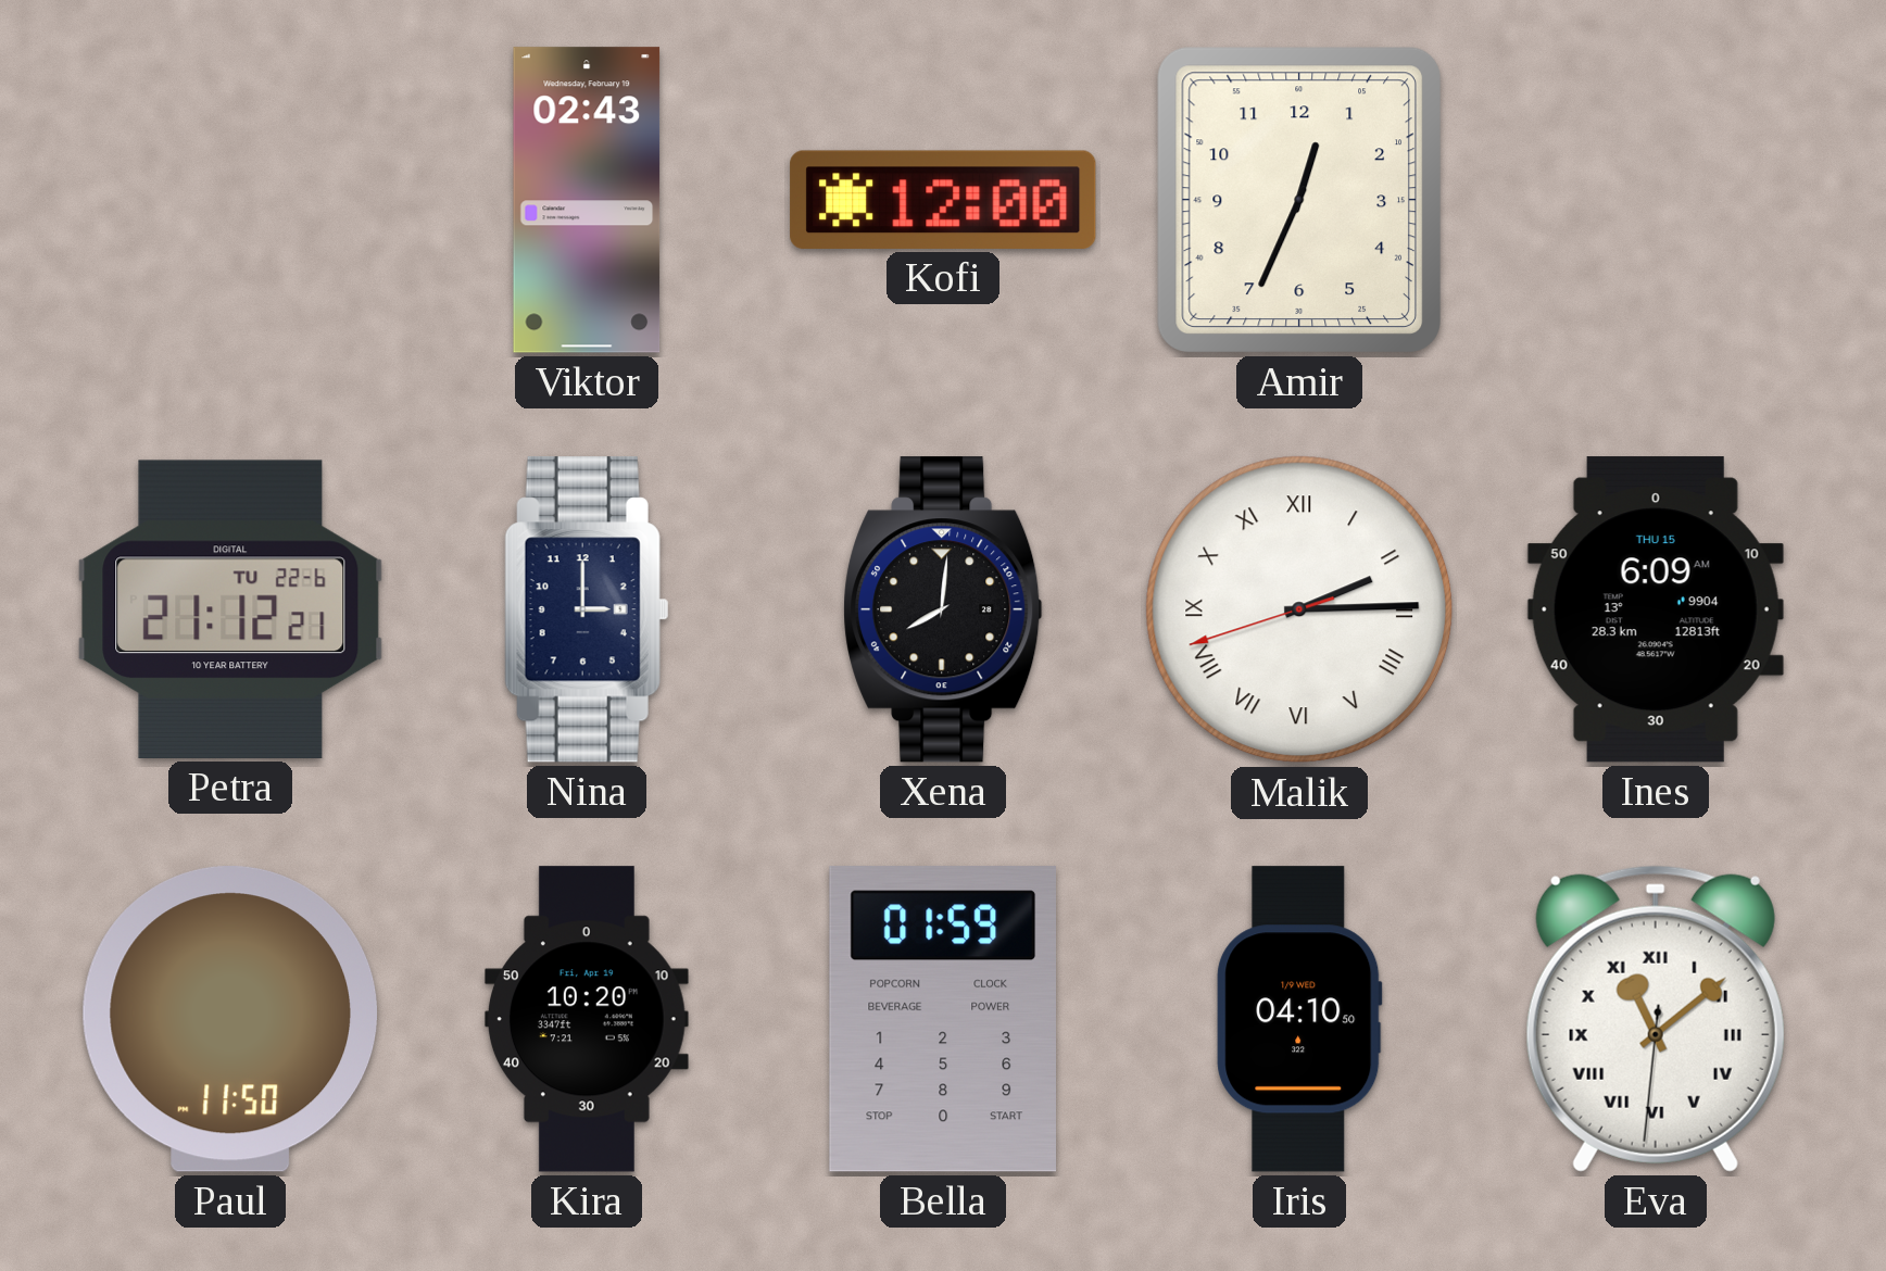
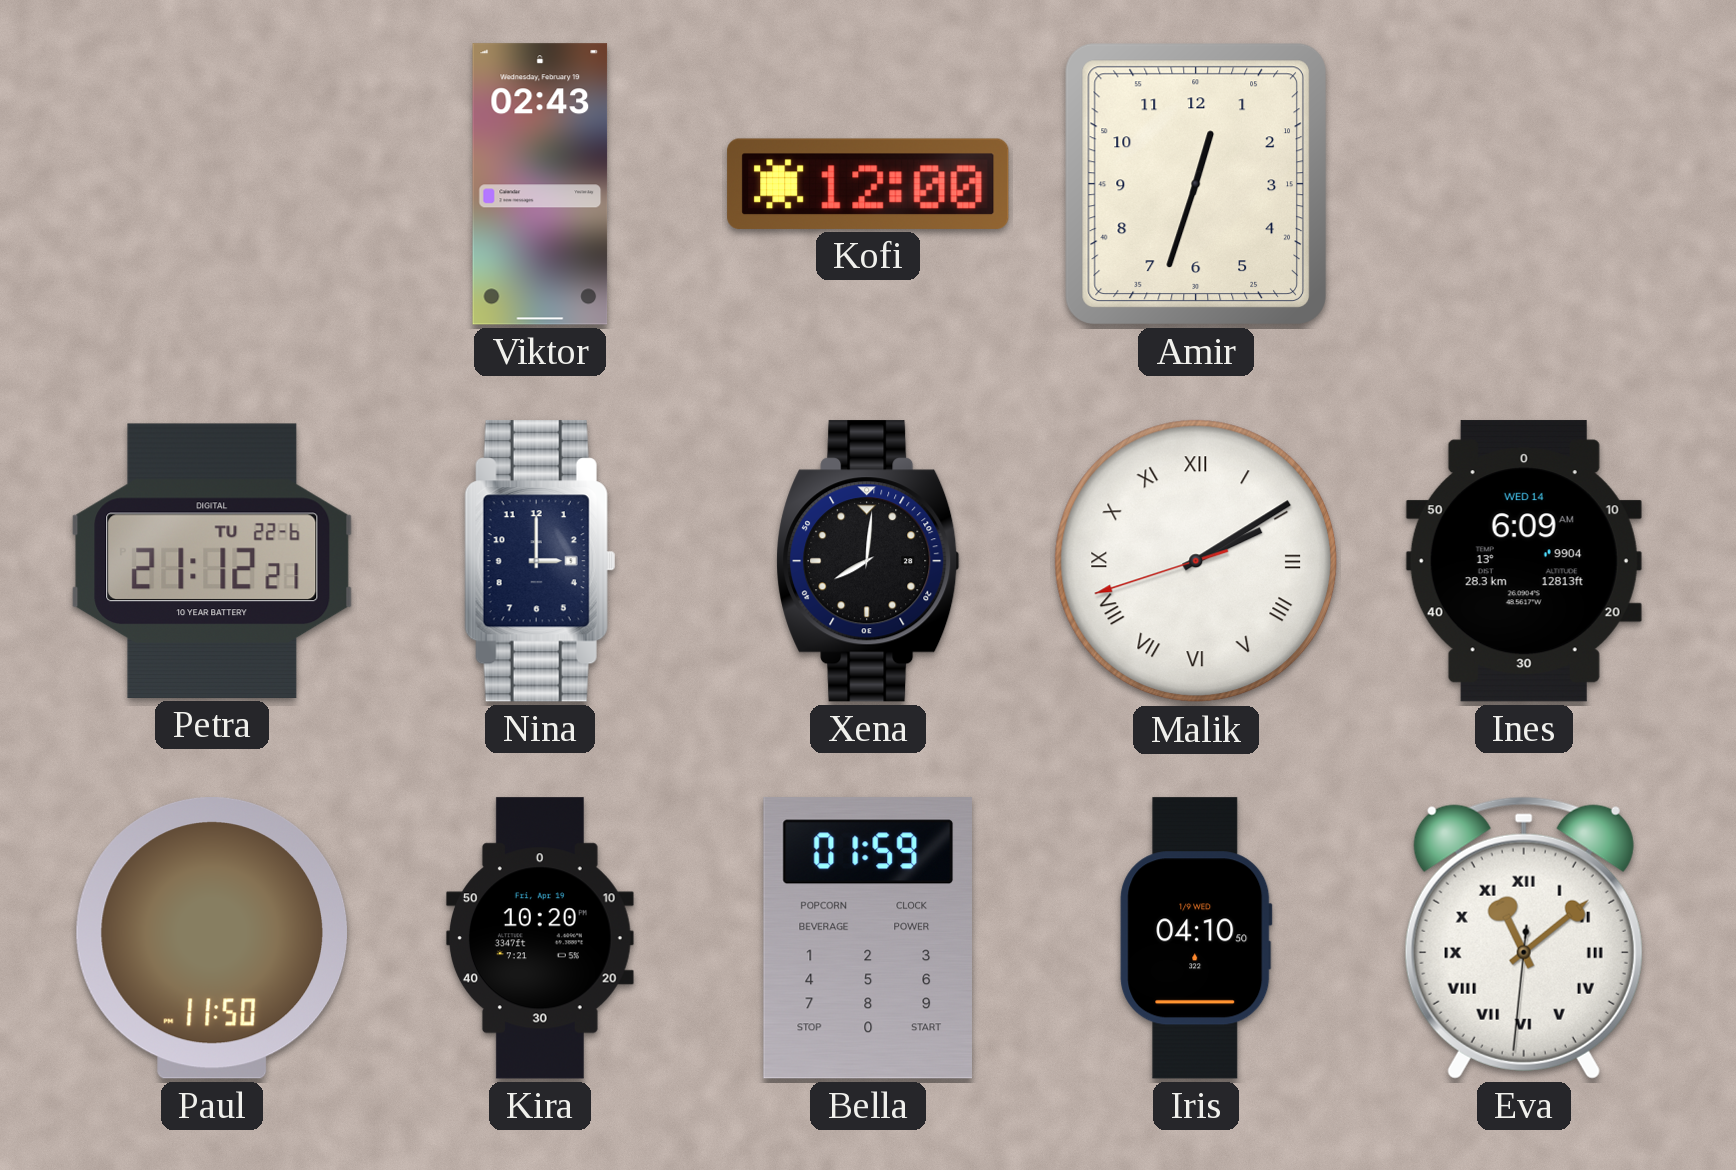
Amir: 12:34 -> 12:33 (1196, 184)
Malik: 2:14 -> 2:09 (1196, 561)
Ines date: THU 15 -> WED 14 (1524, 561)
